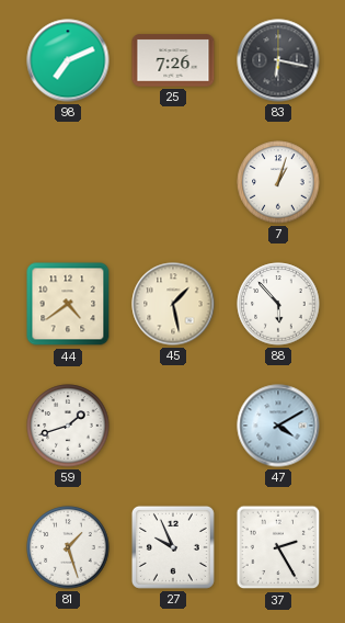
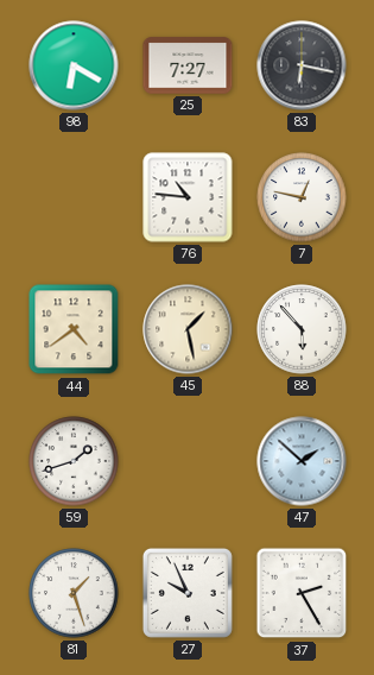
98: 7:11 -> 6:20 (74, 65)
25: 7:26 -> 7:27 (188, 65)
76: none -> 10:46 (188, 197)
7: 1:03 -> 12:47 (302, 197)
47: 4:10 -> 1:52 (302, 461)
